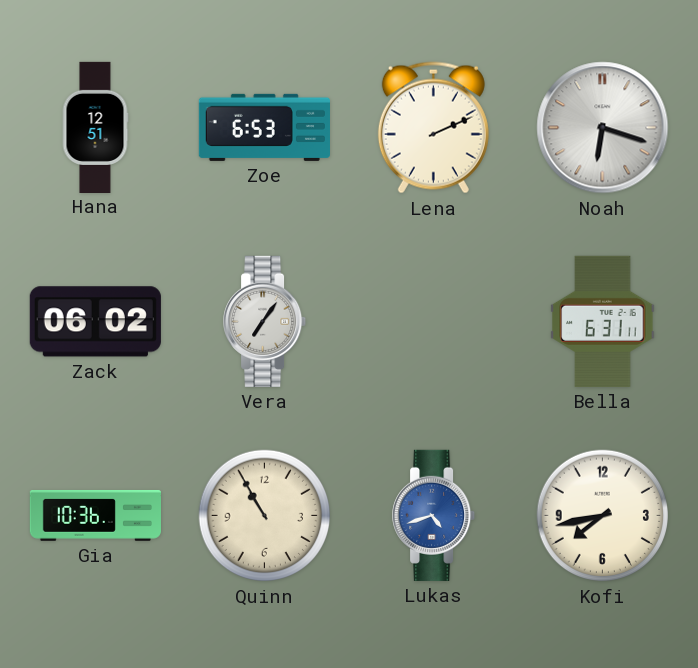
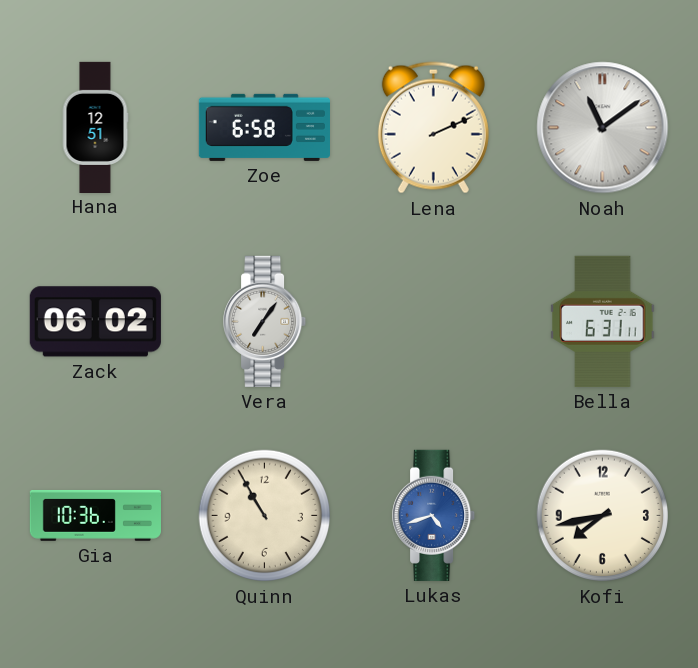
Zoe: 6:53 -> 6:58 (264, 127)
Noah: 6:18 -> 11:09 (603, 128)
